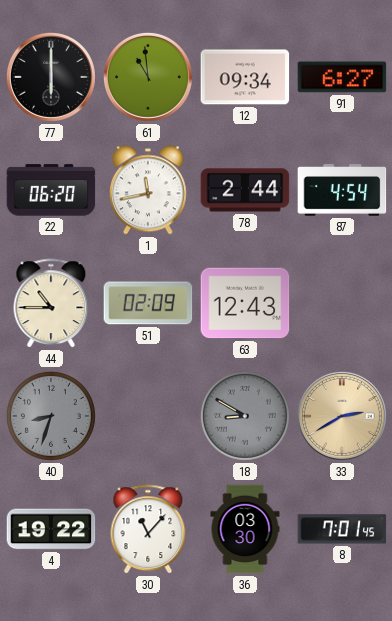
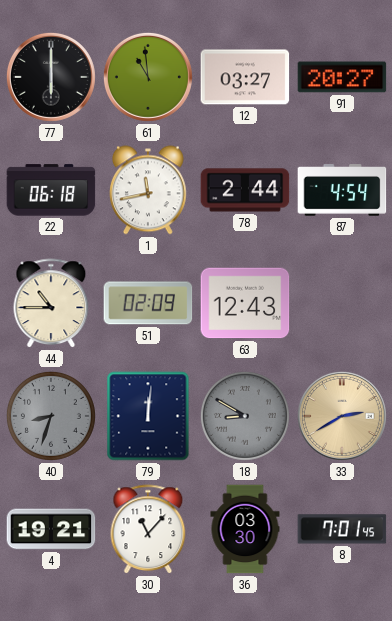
12: 09:34 -> 03:27 (245, 77)
91: 6:27 -> 20:27 (342, 77)
22: 06:20 -> 06:18 (51, 190)
79: none -> 12:01 (148, 416)
4: 19:22 -> 19:21 (51, 529)
